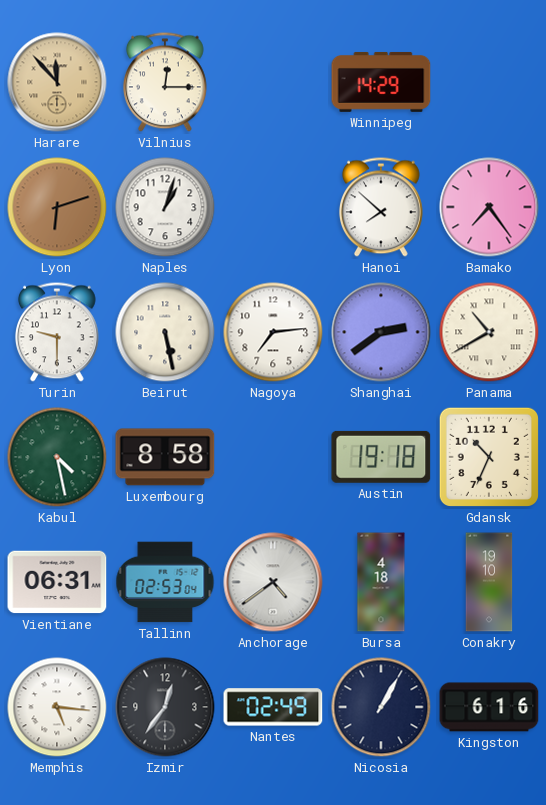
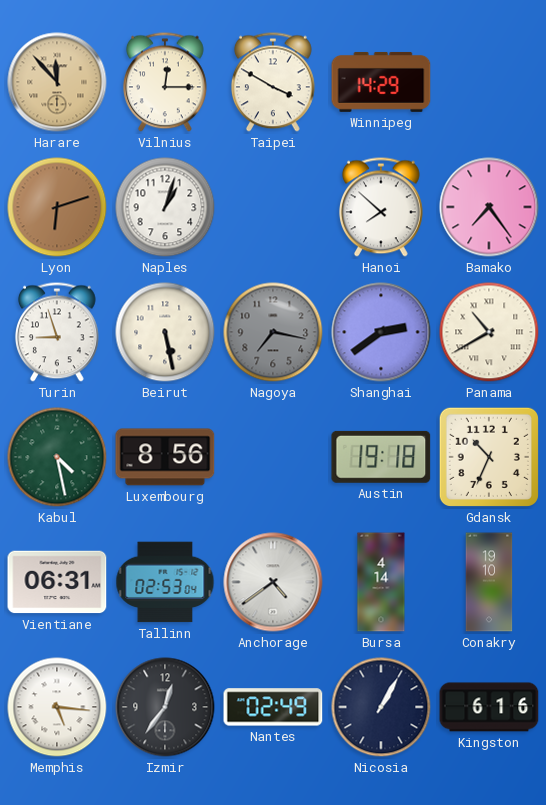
Taipei: none -> 3:50 (273, 82)
Turin: 9:30 -> 8:57 (57, 332)
Nagoya: 7:14 -> 7:17 (273, 332)
Nagoya dial: white -> grey (273, 332)
Luxembourg: 8:58 -> 8:56 (165, 457)
Bursa: 4:18 -> 4:14 (381, 582)
